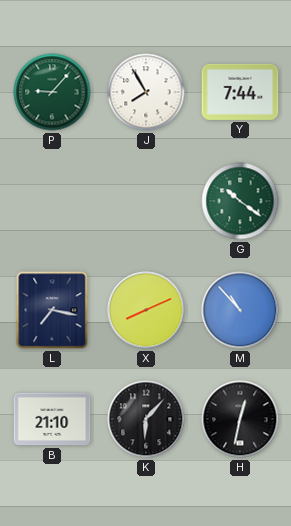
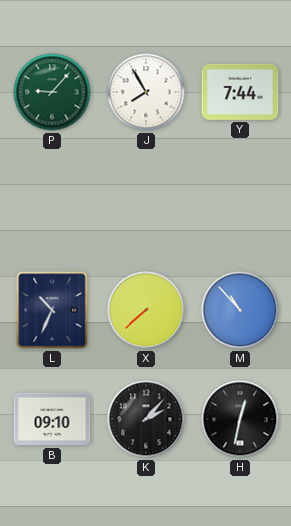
G: 10:21 -> none (240, 201)
L: 7:17 -> 10:34 (52, 310)
X: 8:11 -> 7:38 (146, 310)
B: 21:10 -> 09:10 (52, 419)
K: 6:07 -> 2:07 (146, 419)
